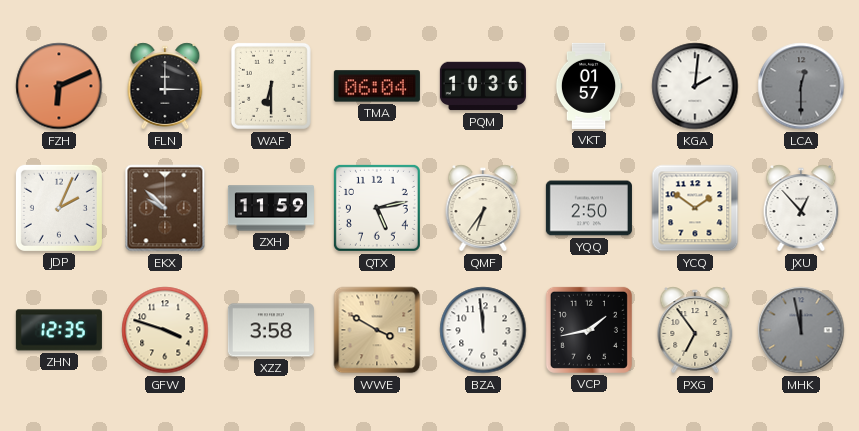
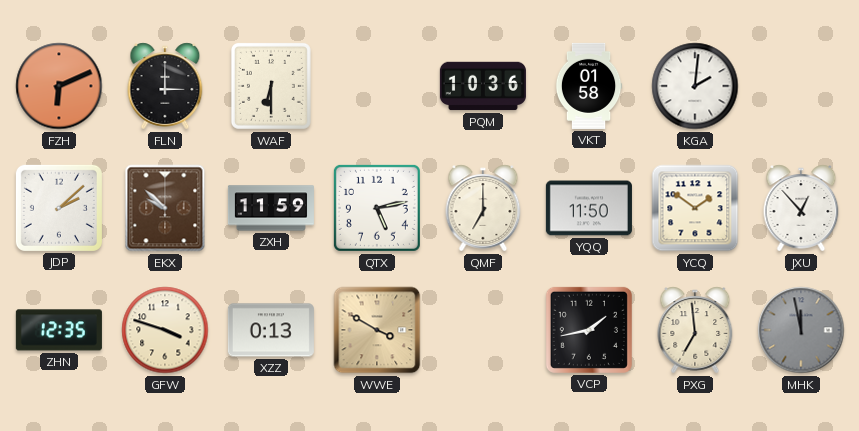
TMA: 06:04 -> none (377, 86)
VKT: 01:57 -> 01:58 (589, 86)
LCA: 12:30 -> none (801, 86)
JDP: 2:04 -> 2:08 (59, 208)
QMF: 6:36 -> 7:00 (483, 208)
YQQ: 2:50 -> 11:50 (589, 208)
XZZ: 3:58 -> 0:13 (271, 330)
BZA: 11:59 -> none (483, 330)
PXG: 6:54 -> 6:59 (695, 330)
